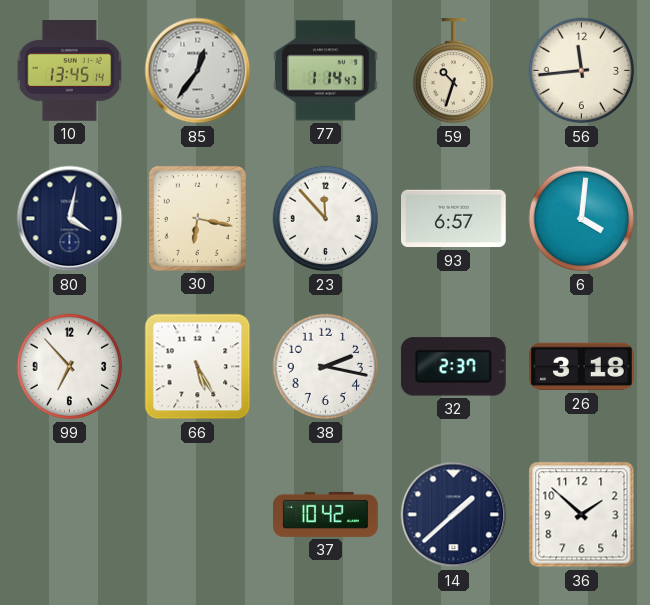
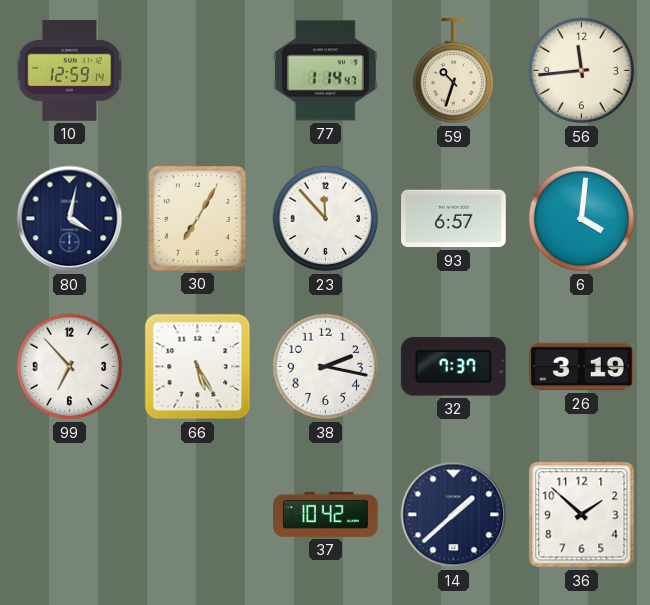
10: 13:45 -> 12:59 (69, 71)
85: 12:36 -> none (198, 71)
30: 6:17 -> 7:05 (197, 218)
32: 2:37 -> 7:37 (453, 367)
26: 3:18 -> 3:19 (582, 367)
